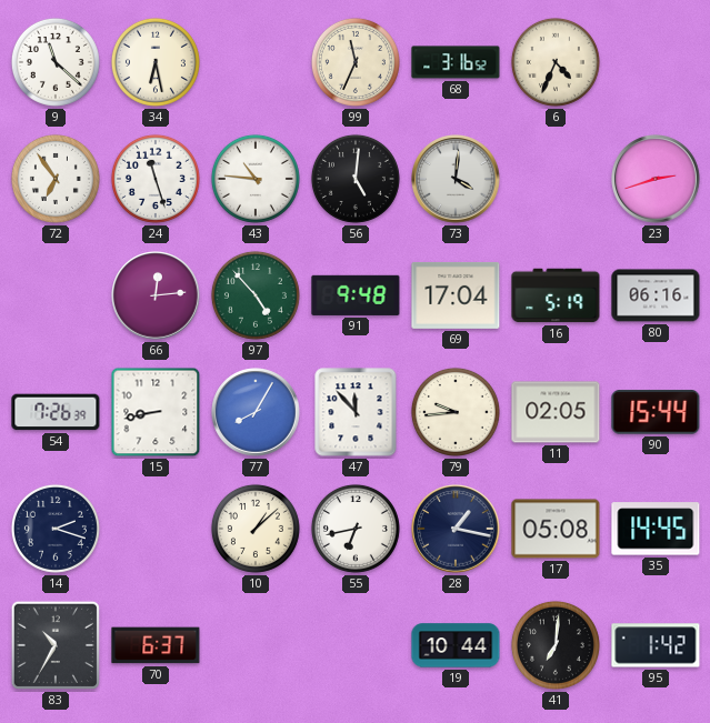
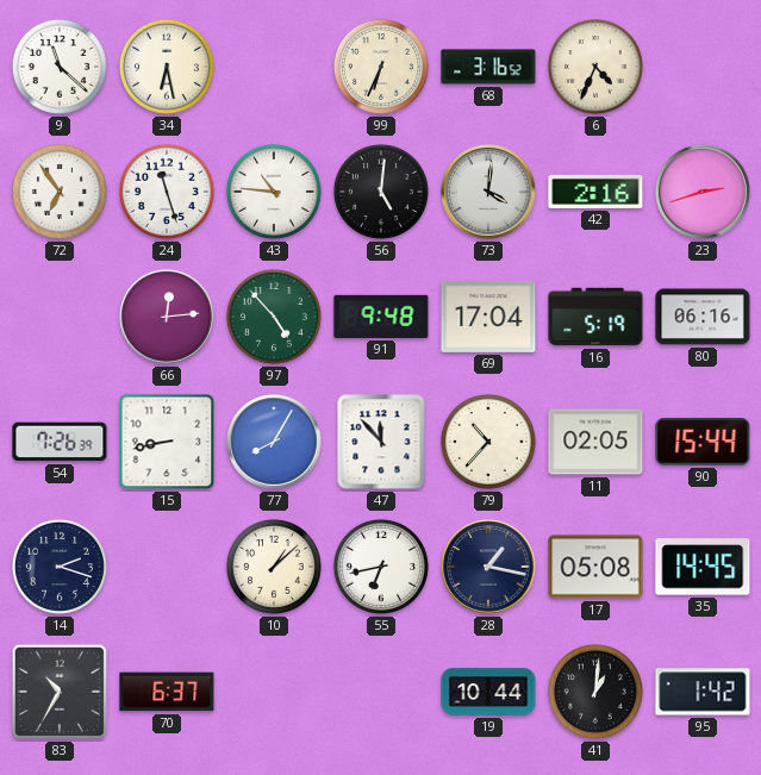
99: 11:34 -> 6:34 (381, 67)
42: none -> 2:16 (595, 192)
79: 9:44 -> 10:37 (488, 442)
41: 7:01 -> 1:01 (595, 692)
